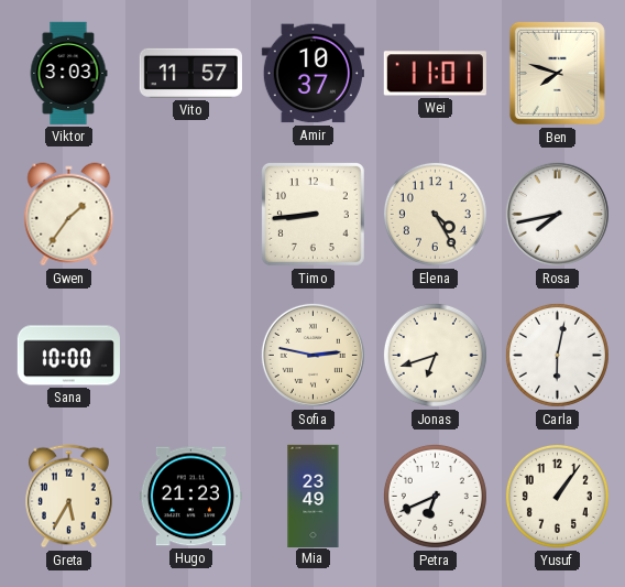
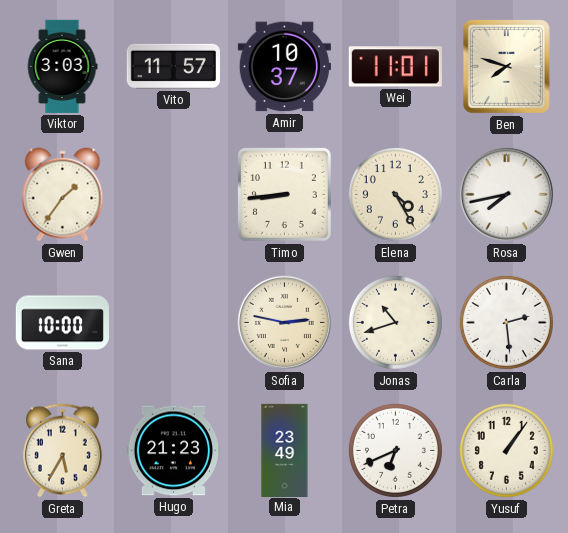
Jonas: 6:42 -> 10:42 (395, 322)
Carla: 6:02 -> 2:29 (506, 322)
